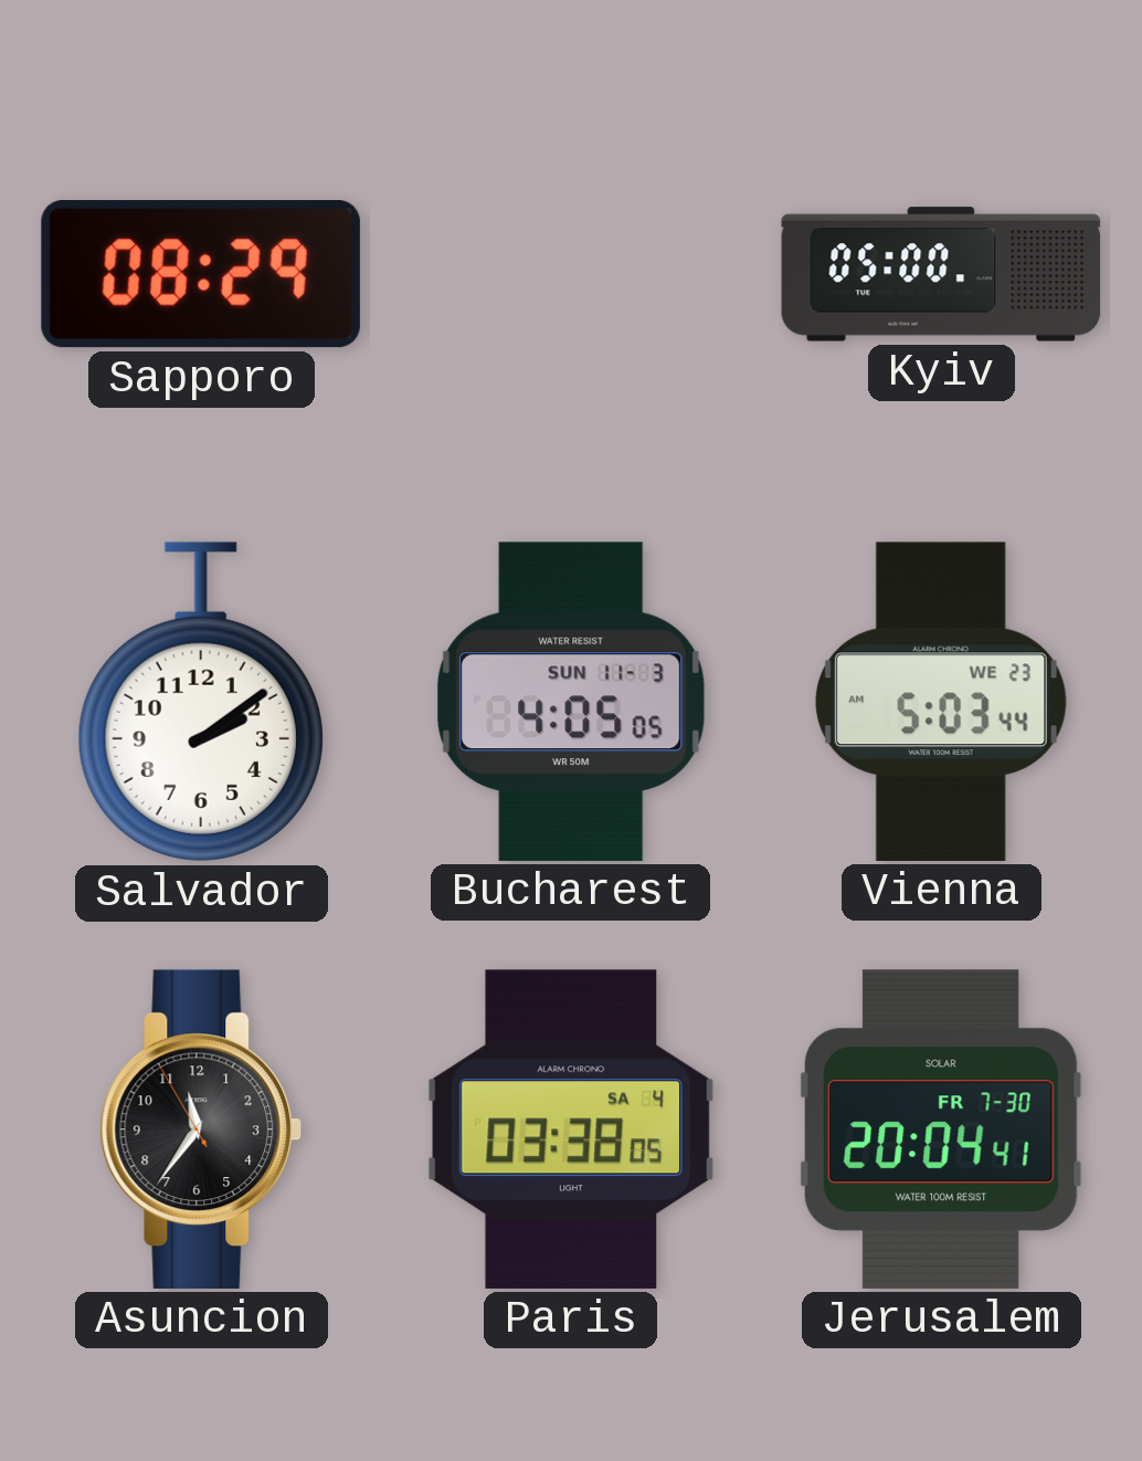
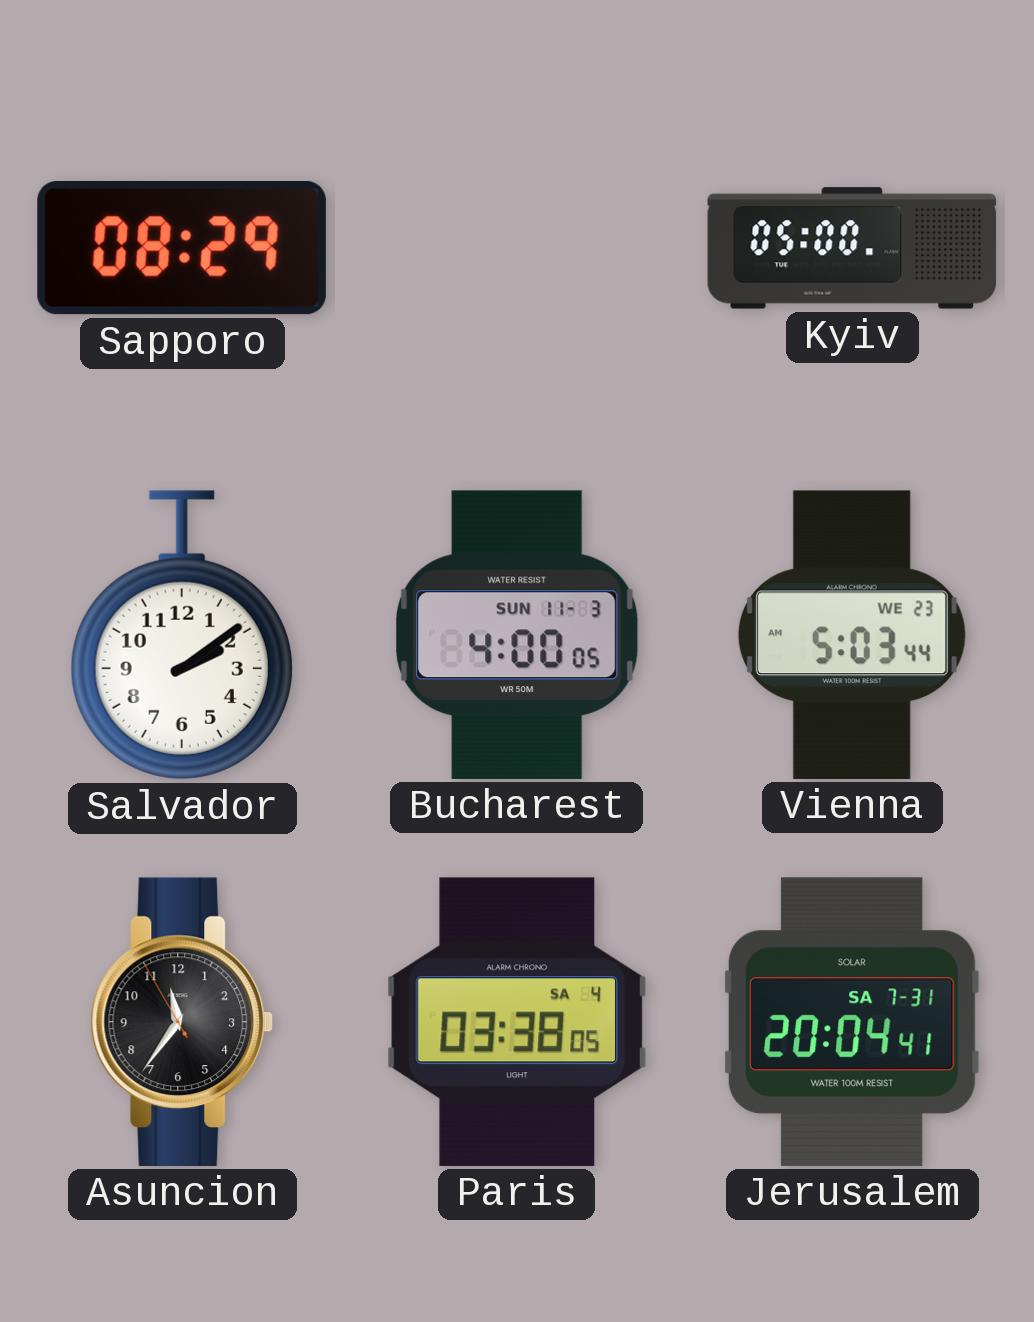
Bucharest: 4:05 -> 4:00 (517, 635)
Jerusalem date: FR 7-30 -> SA 7-31 (852, 1022)
